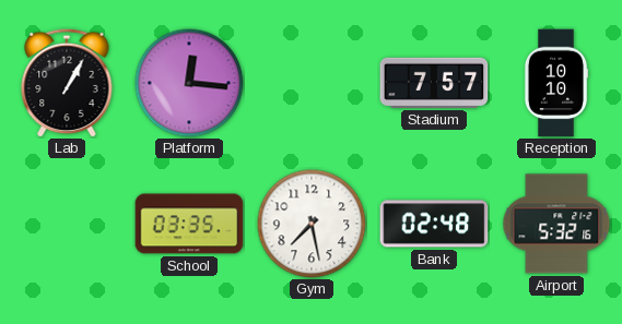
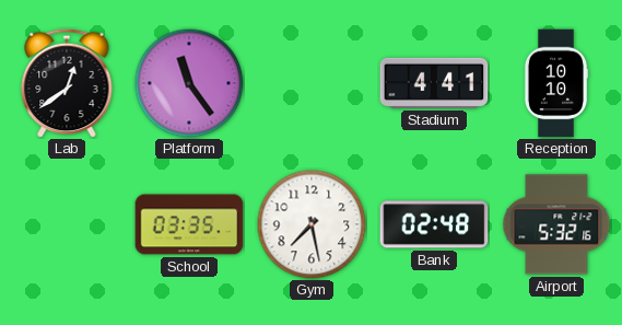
Lab: 1:05 -> 12:39 (67, 83)
Platform: 12:16 -> 11:24 (189, 83)
Stadium: 7:57 -> 4:41 (434, 83)
